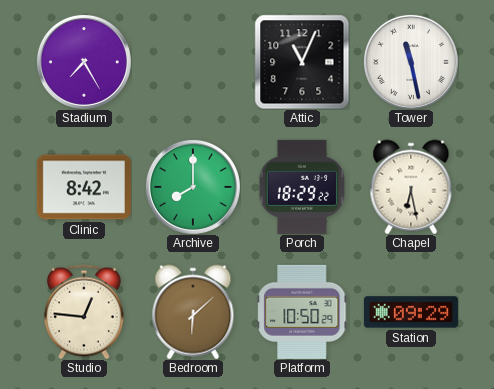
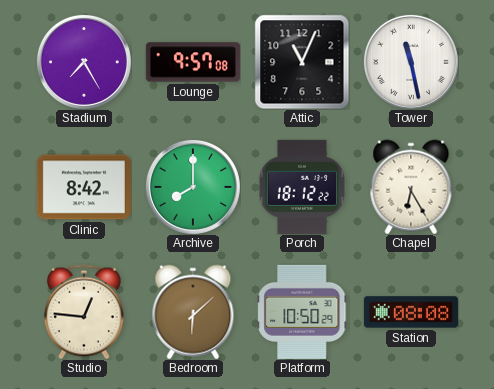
Lounge: none -> 9:57 (193, 62)
Porch: 18:29 -> 18:12 (301, 187)
Chapel: 6:28 -> 6:25 (411, 187)
Station: 09:29 -> 08:08 (411, 312)
